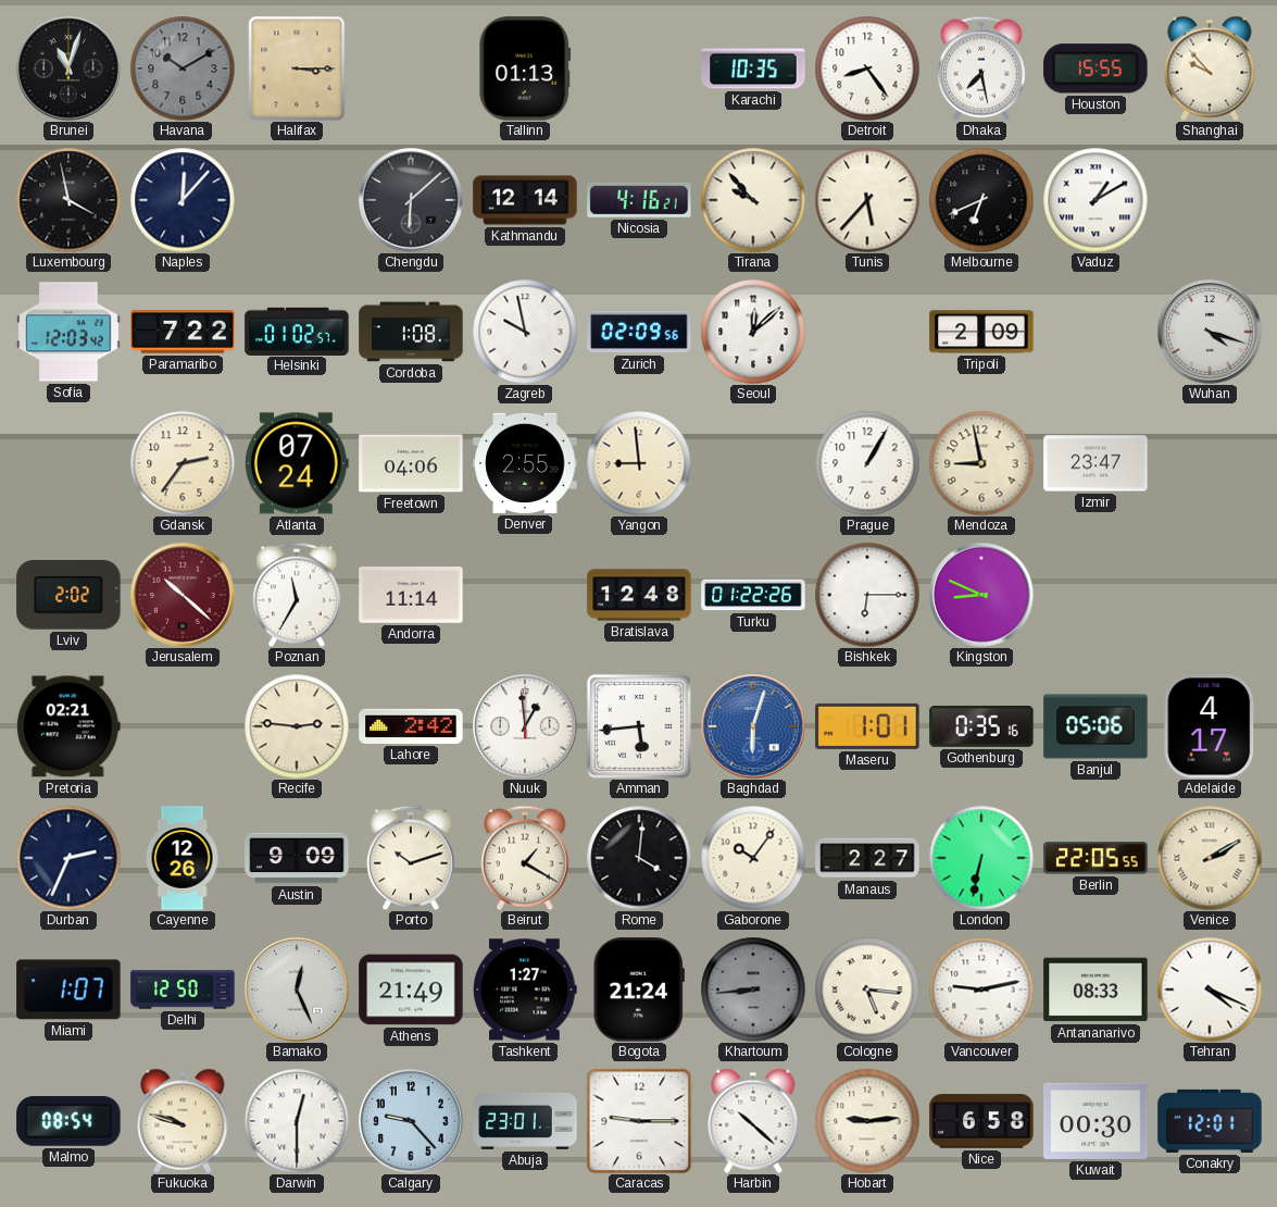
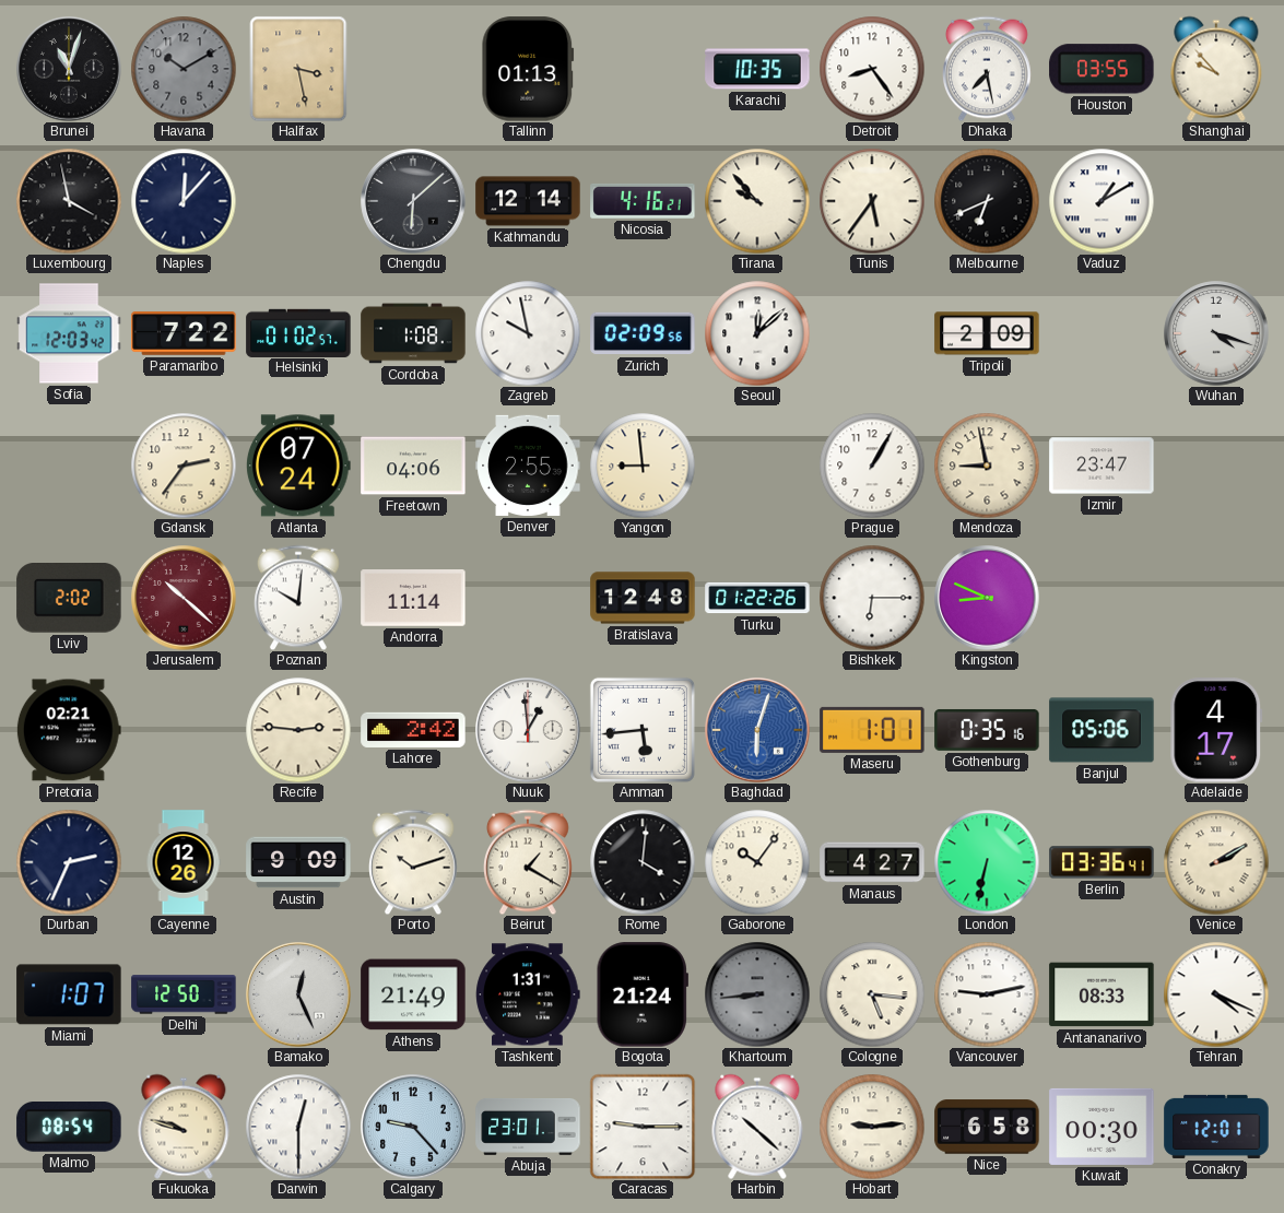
Halifax: 3:15 -> 3:28 (298, 69)
Houston: 15:55 -> 03:55 (1102, 69)
Tunis: 5:37 -> 5:36 (872, 201)
Poznan: 11:35 -> 10:01 (299, 598)
Manaus: 2:27 -> 4:27 (872, 862)
Berlin: 22:05 -> 03:36 (1102, 862)
Tashkent: 1:27 -> 1:31 (528, 994)
